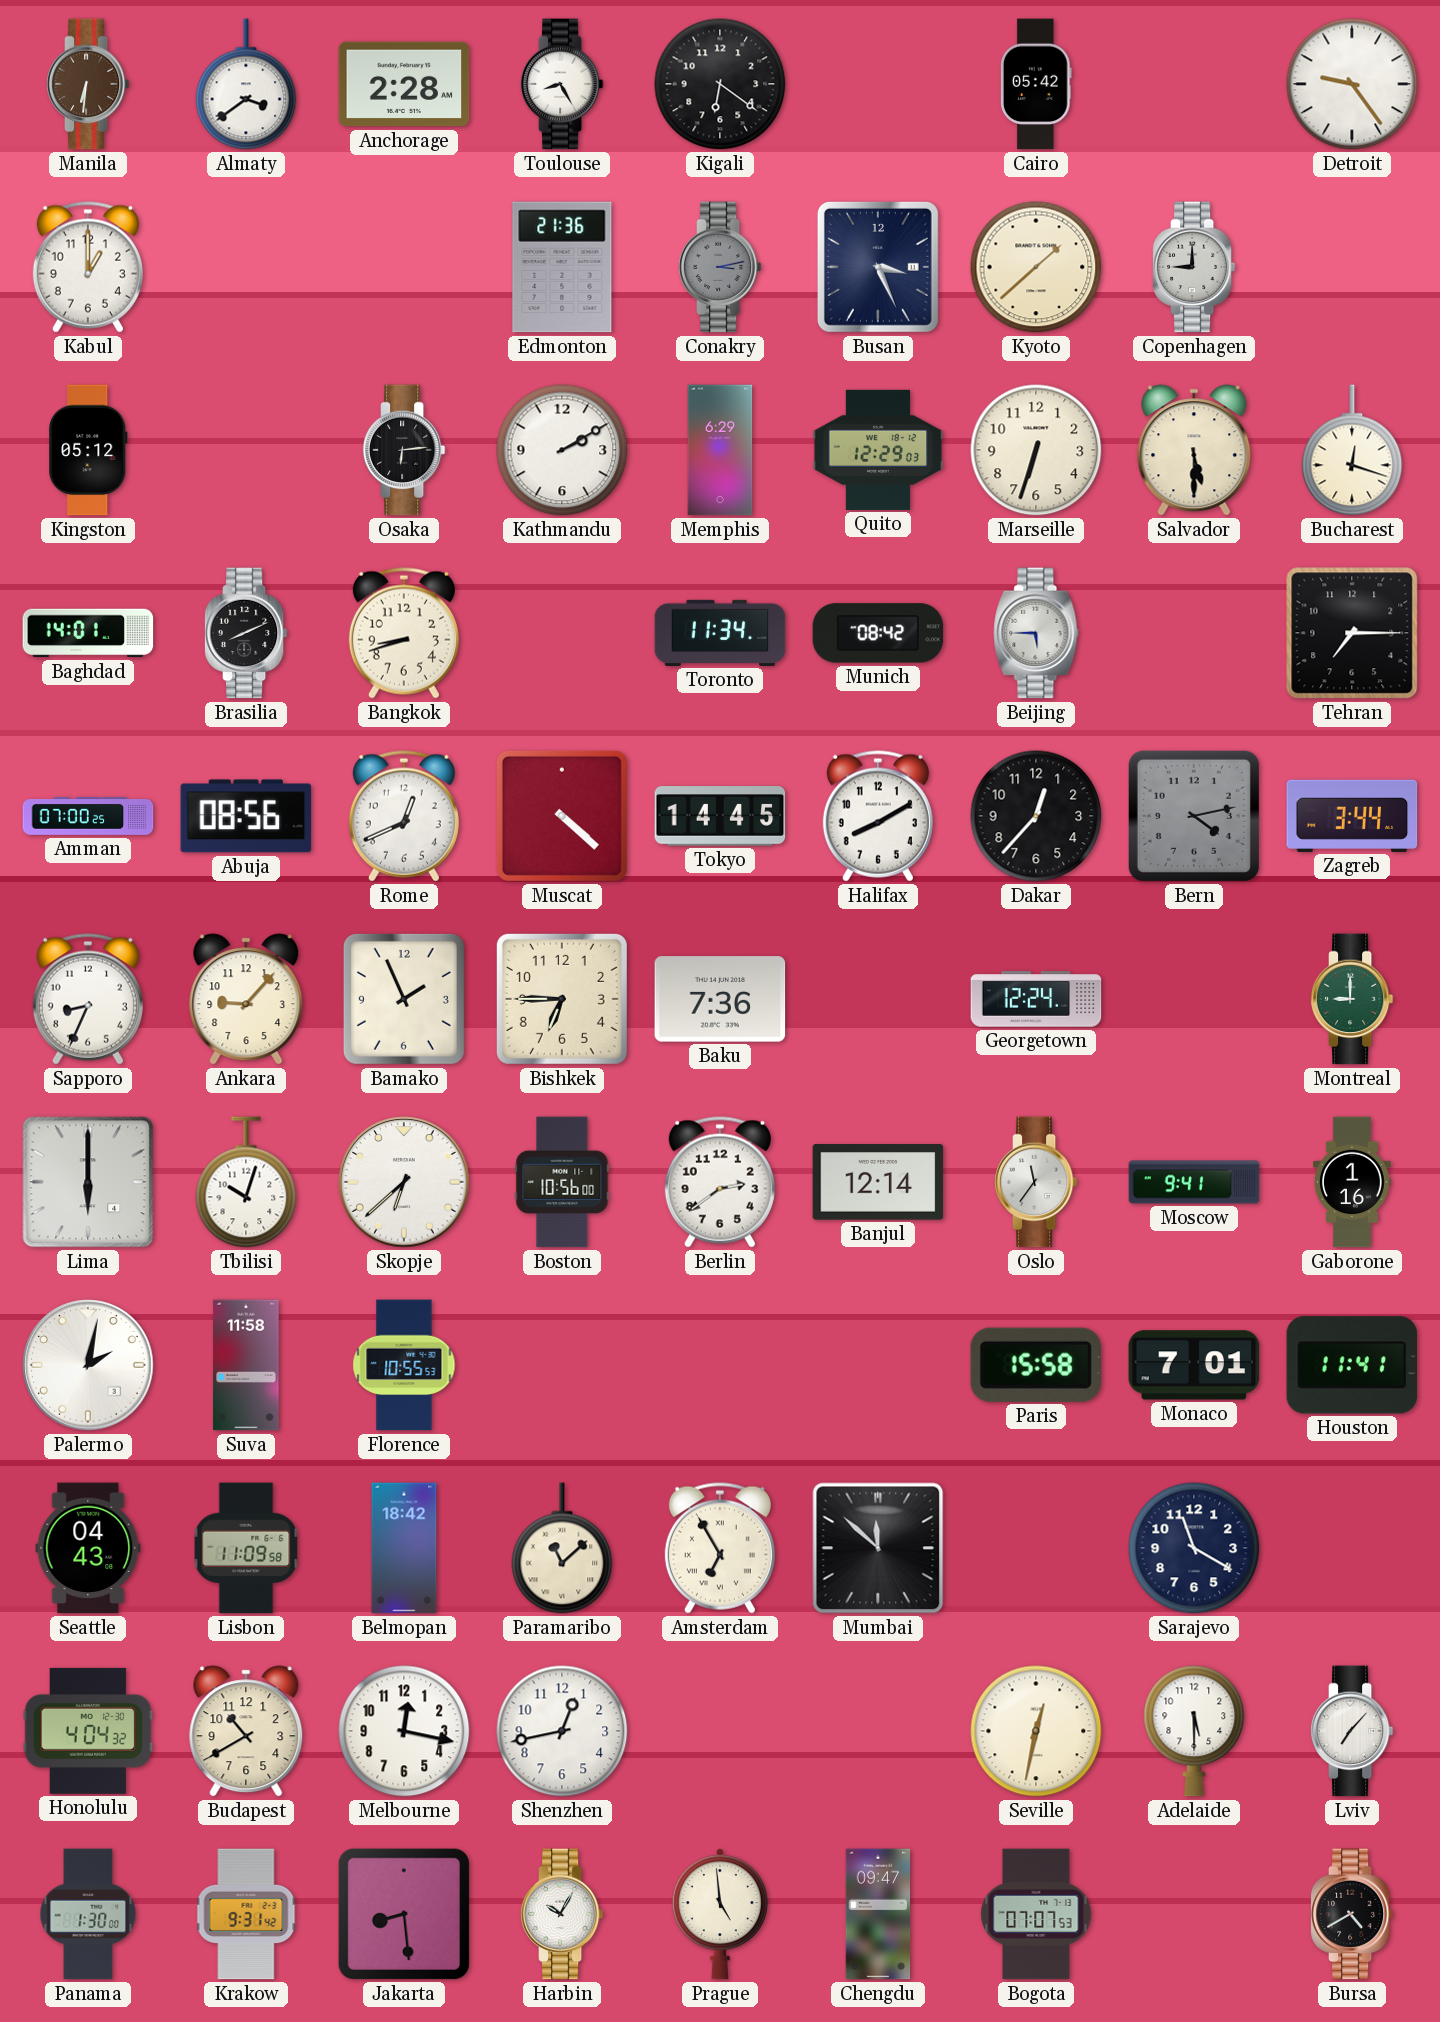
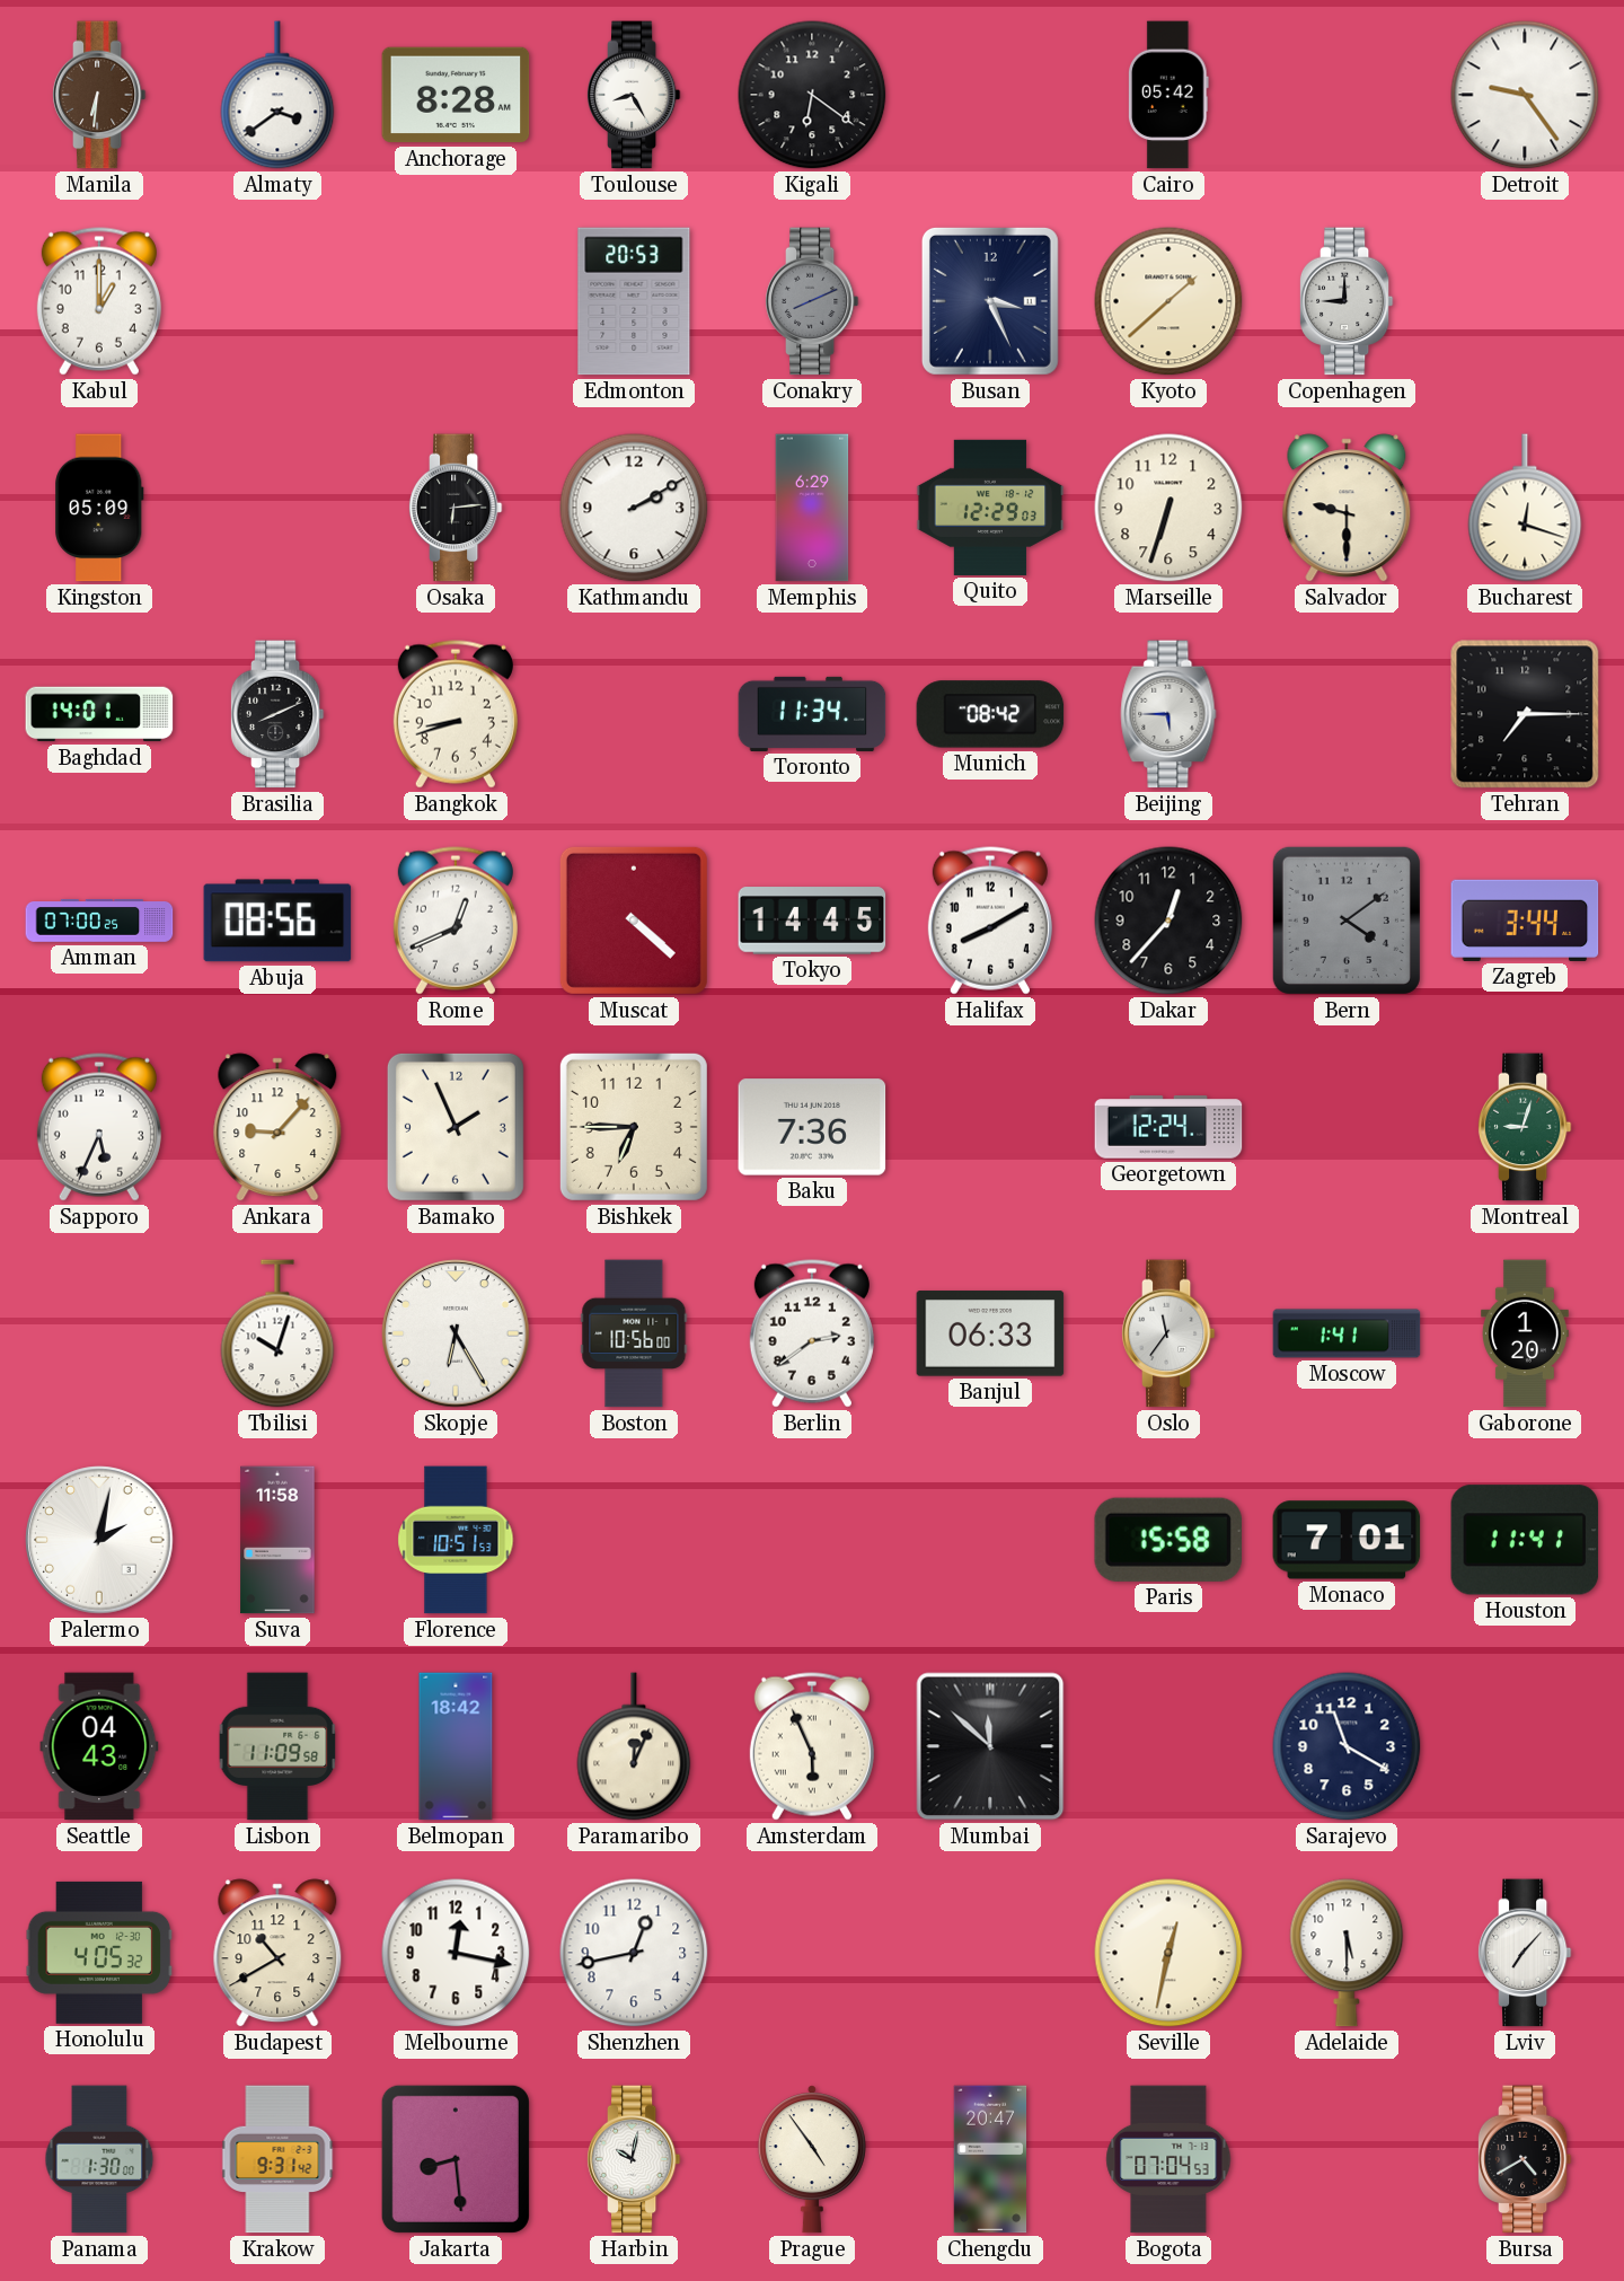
Anchorage: 2:28 -> 8:28 (456, 95)
Edmonton: 21:36 -> 20:53 (634, 301)
Conakry: 3:13 -> 8:11 (812, 301)
Kingston: 05:12 -> 05:09 (99, 508)
Salvador: 5:30 -> 9:30 (1347, 508)
Bern: 4:13 -> 4:09 (1347, 921)
Sapporo: 8:34 -> 5:34 (99, 1127)
Montreal: 9:00 -> 9:03 (1525, 1127)
Lima: 6:00 -> none (88, 1182)
Skopje: 6:38 -> 6:25 (456, 1333)
Banjul: 12:14 -> 06:33 (990, 1333)
Moscow: 9:41 -> 1:41 (1347, 1333)
Gaborone: 1:16 -> 1:20 (1525, 1333)
Florence: 10:55 -> 10:51 (456, 1540)
Paramaribo: 11:08 -> 12:04 (634, 1746)
Amsterdam: 6:55 -> 5:56 (812, 1746)
Honolulu: 4:04 -> 4:05 (99, 1953)
Harbin: 10:05 -> 10:02 (634, 2159)
Prague: 4:59 -> 4:54 (812, 2159)
Chengdu: 09:47 -> 20:47 (990, 2159)
Bogota: 07:07 -> 07:04 (1168, 2159)
